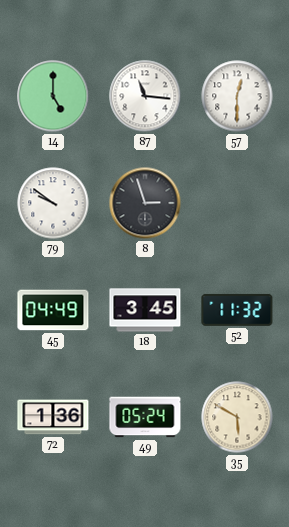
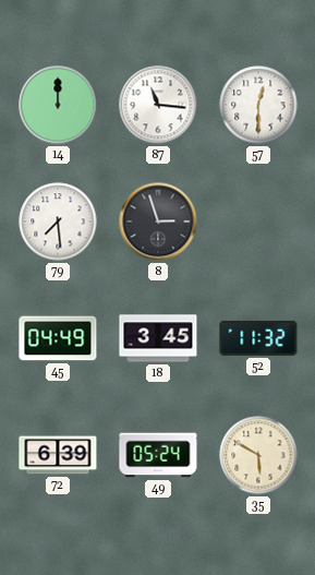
14: 5:00 -> 12:00 (58, 105)
79: 9:51 -> 7:29 (58, 221)
72: 1:36 -> 6:39 (58, 455)
